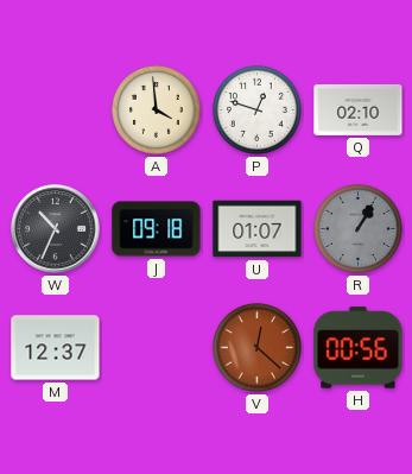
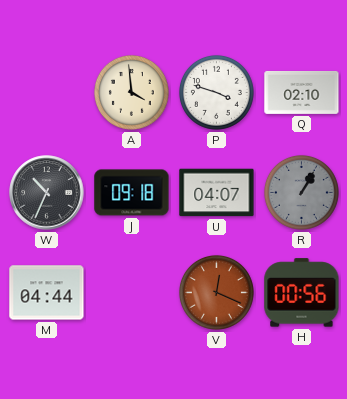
P: 12:48 -> 3:48 (216, 92)
U: 01:07 -> 04:07 (217, 193)
M: 12:37 -> 04:44 (47, 293)
V: 12:22 -> 12:19 (216, 292)
